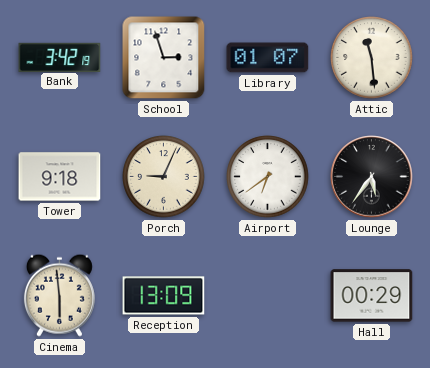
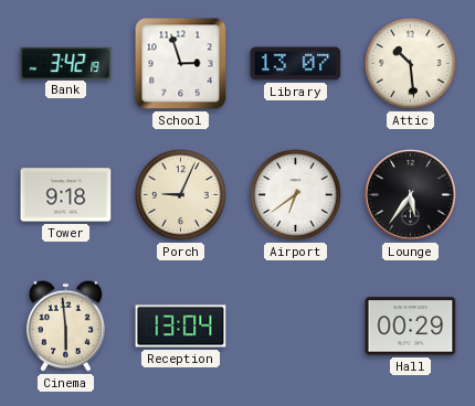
Library: 01:07 -> 13:07 (296, 64)
Attic: 11:29 -> 10:29 (411, 64)
Reception: 13:09 -> 13:04 (181, 327)
